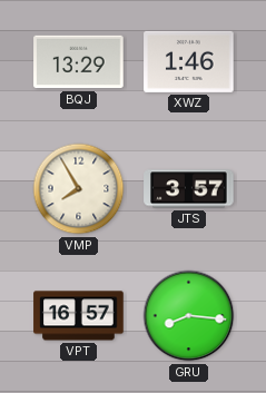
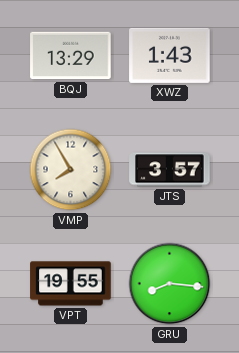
XWZ: 1:46 -> 1:43 (170, 55)
VPT: 16:57 -> 19:55 (71, 284)
